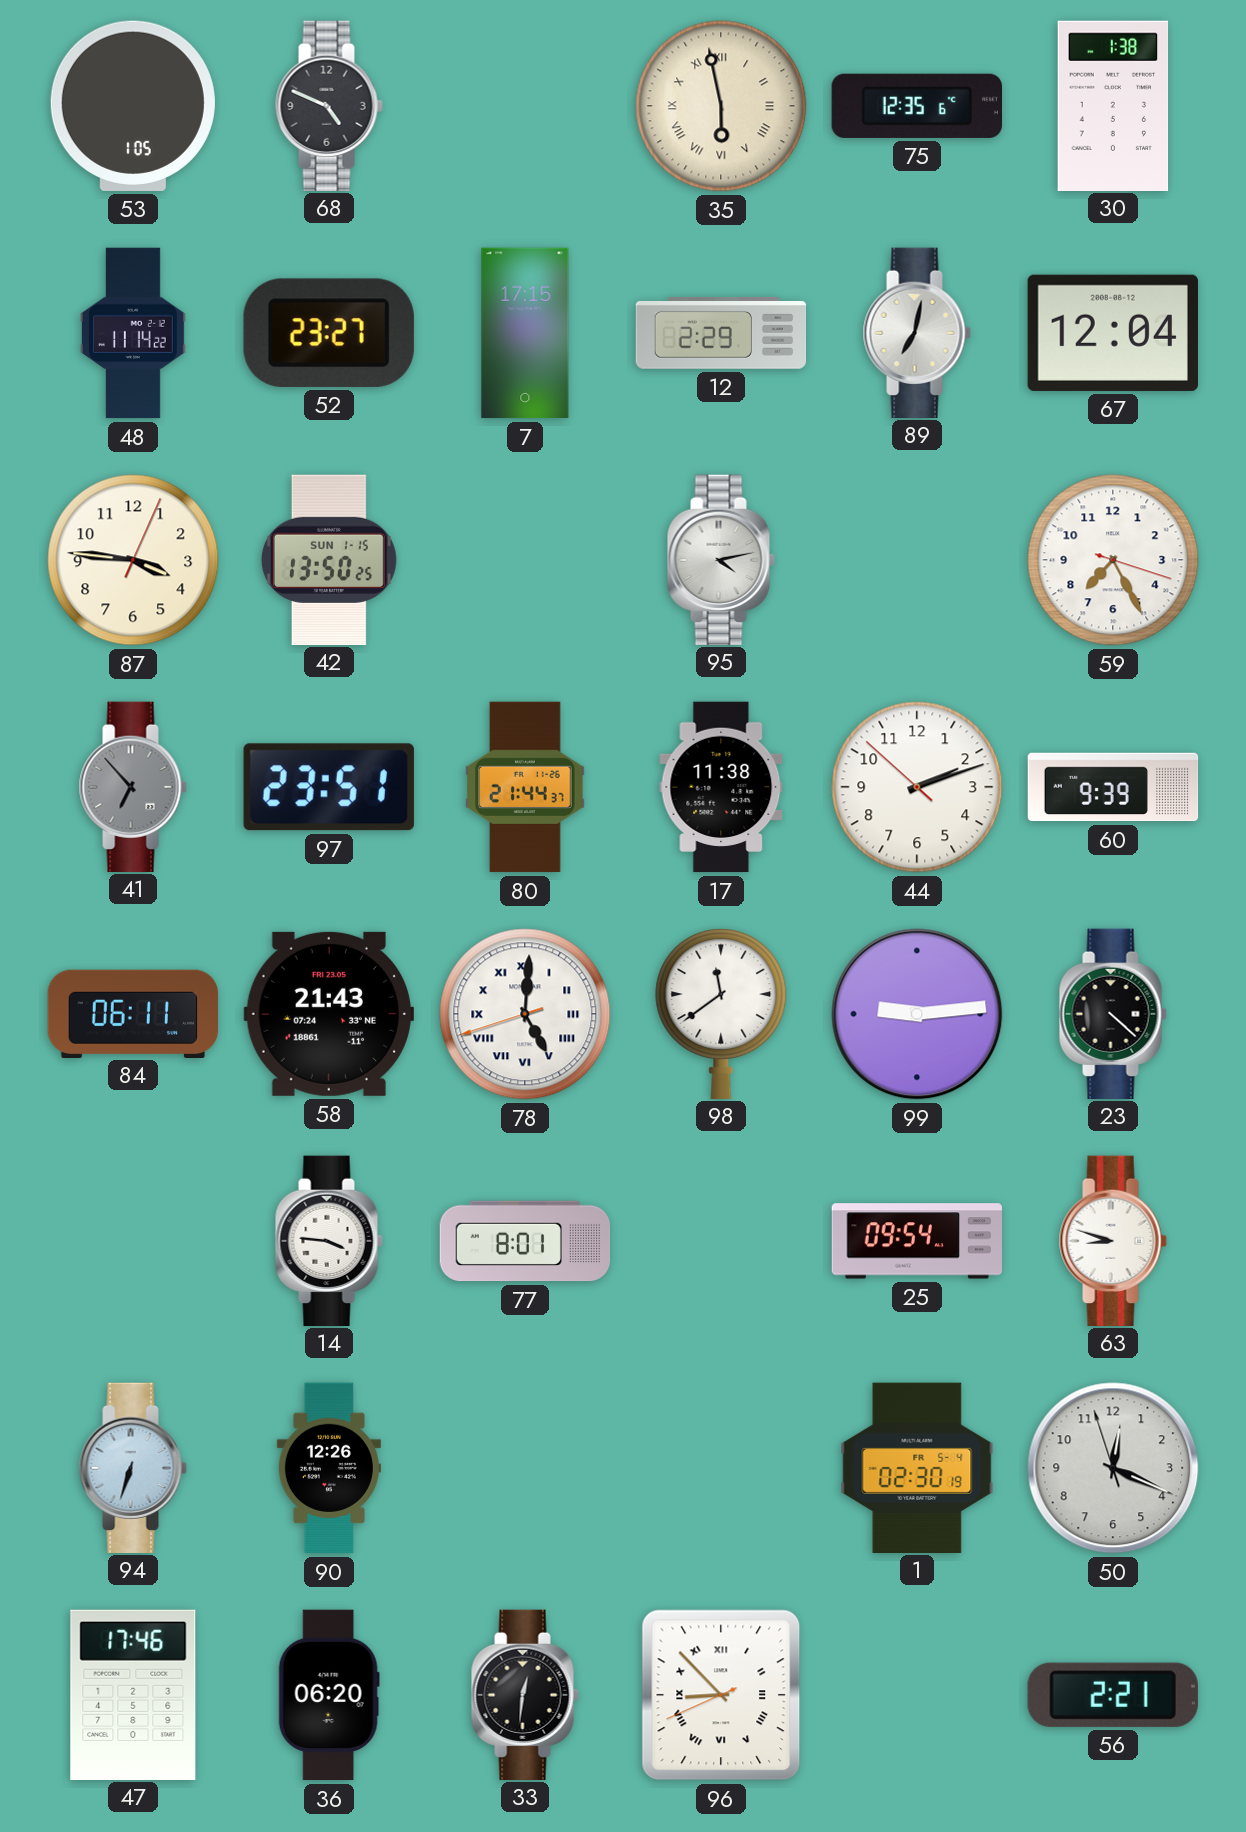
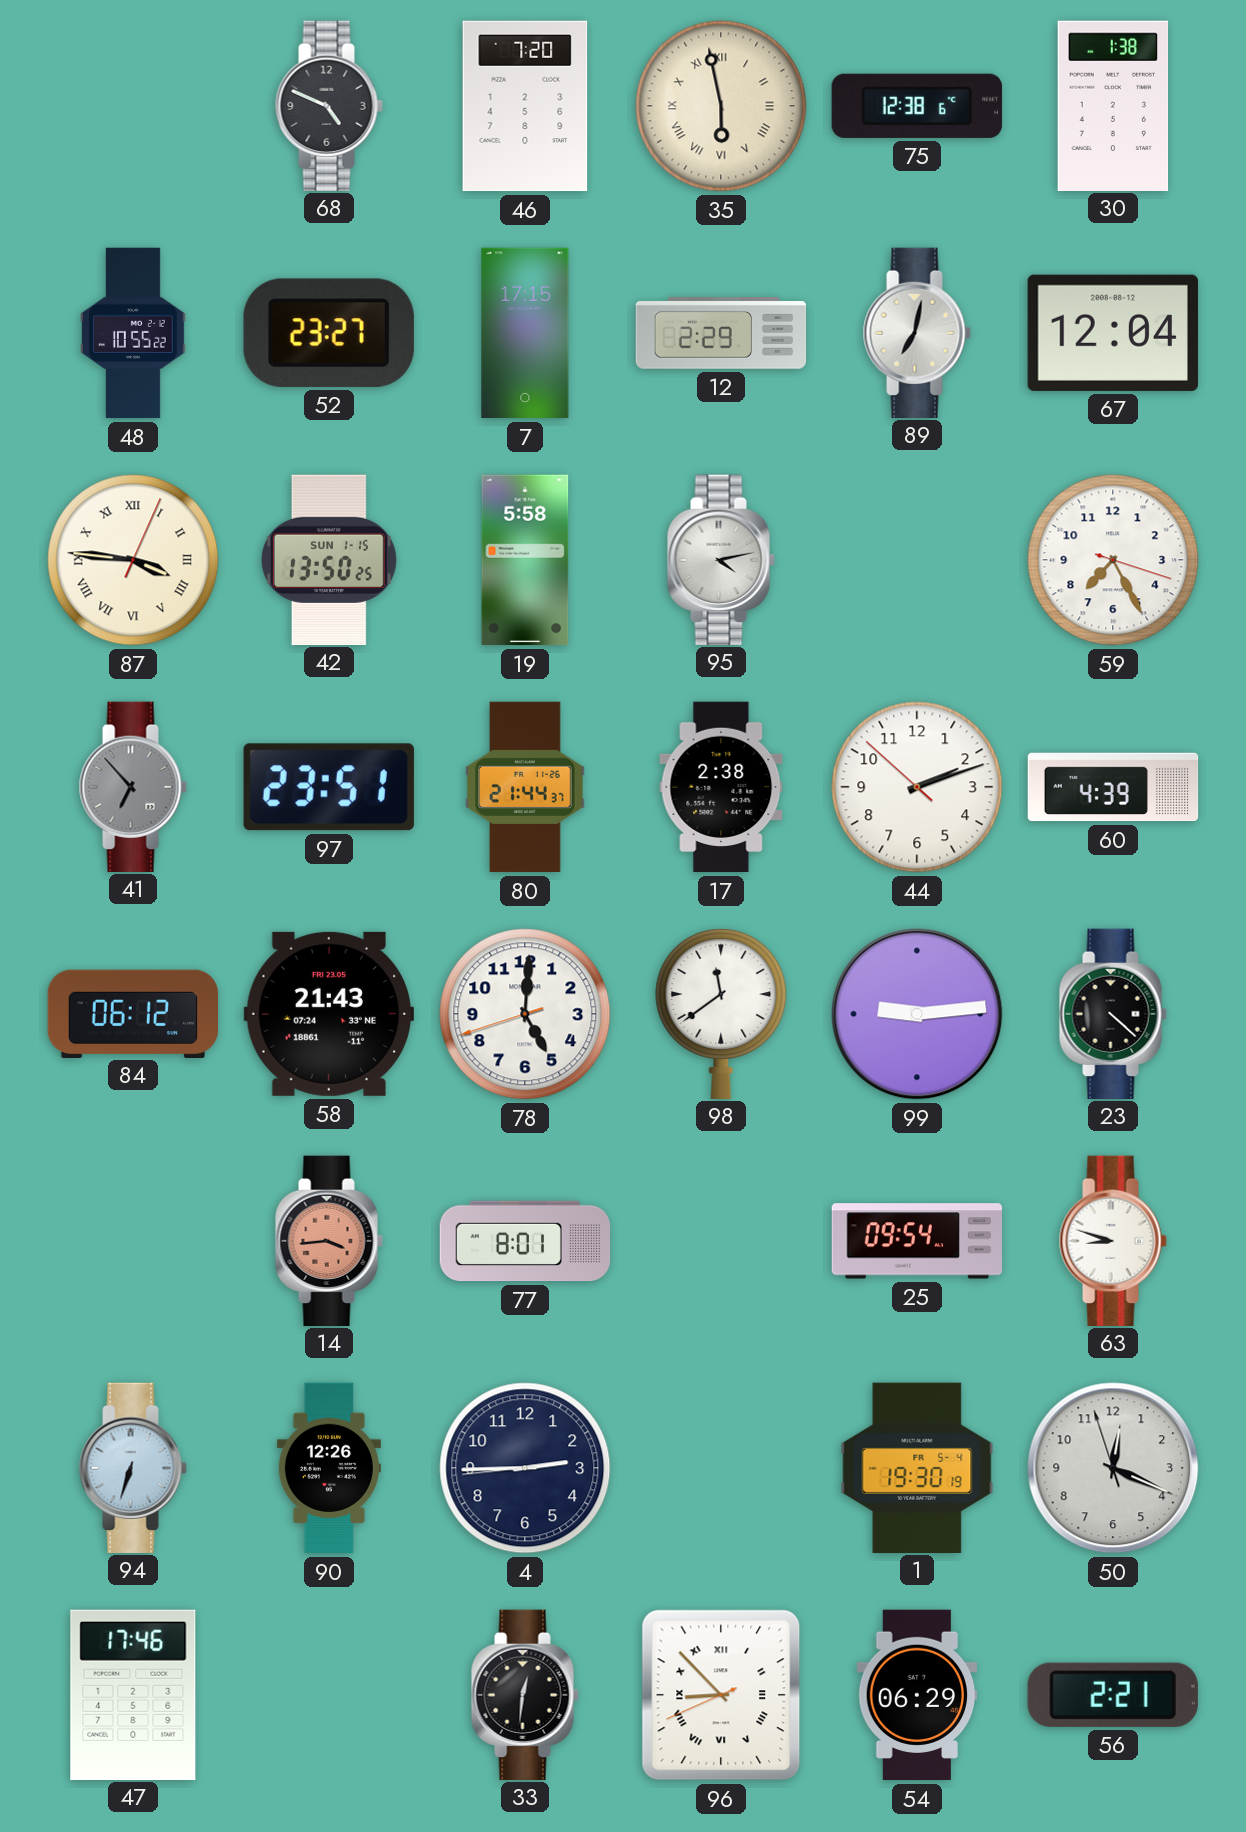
53: 1:05 -> none (133, 106)
46: none -> 7:20 (525, 106)
75: 12:35 -> 12:38 (917, 106)
48: 11:14 -> 10:55 (133, 333)
87 numerals: Arabic -> Roman (133, 560)
19: none -> 5:58 (525, 560)
17: 11:38 -> 2:38 (721, 787)
60: 9:39 -> 4:39 (1113, 787)
84: 06:11 -> 06:12 (133, 1013)
78 numerals: Roman -> Arabic (525, 1014)
14: 3:46 -> 3:44 (329, 1240)
14 dial: white -> salmon (329, 1240)
4: none -> 2:44 (525, 1468)
1: 02:30 -> 19:30 (917, 1467)
36: 06:20 -> none (329, 1695)
54: none -> 06:29 (917, 1695)
